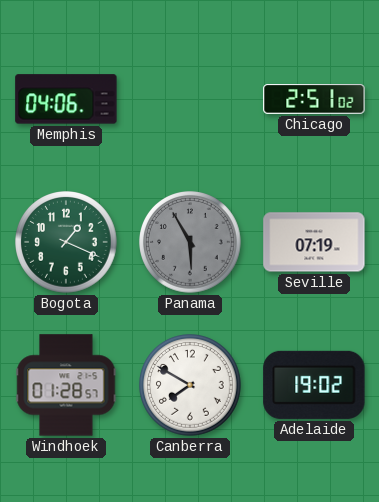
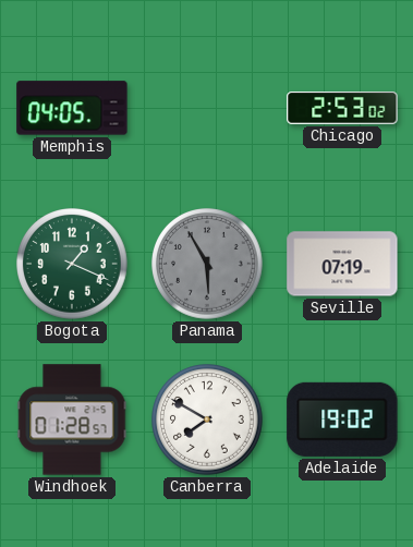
Memphis: 04:06 -> 04:05 (72, 108)
Chicago: 2:51 -> 2:53 (342, 108)
